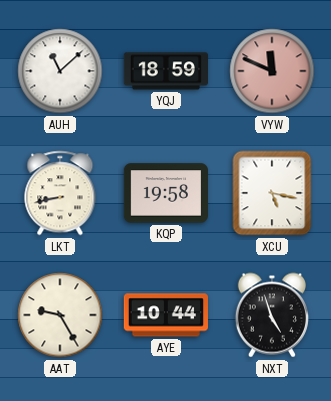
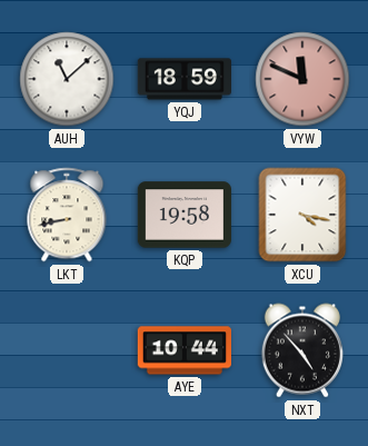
XCU: 5:17 -> 4:17 (302, 215)
AAT: 9:25 -> none (60, 315)
NXT: 4:57 -> 4:53 (302, 350)
